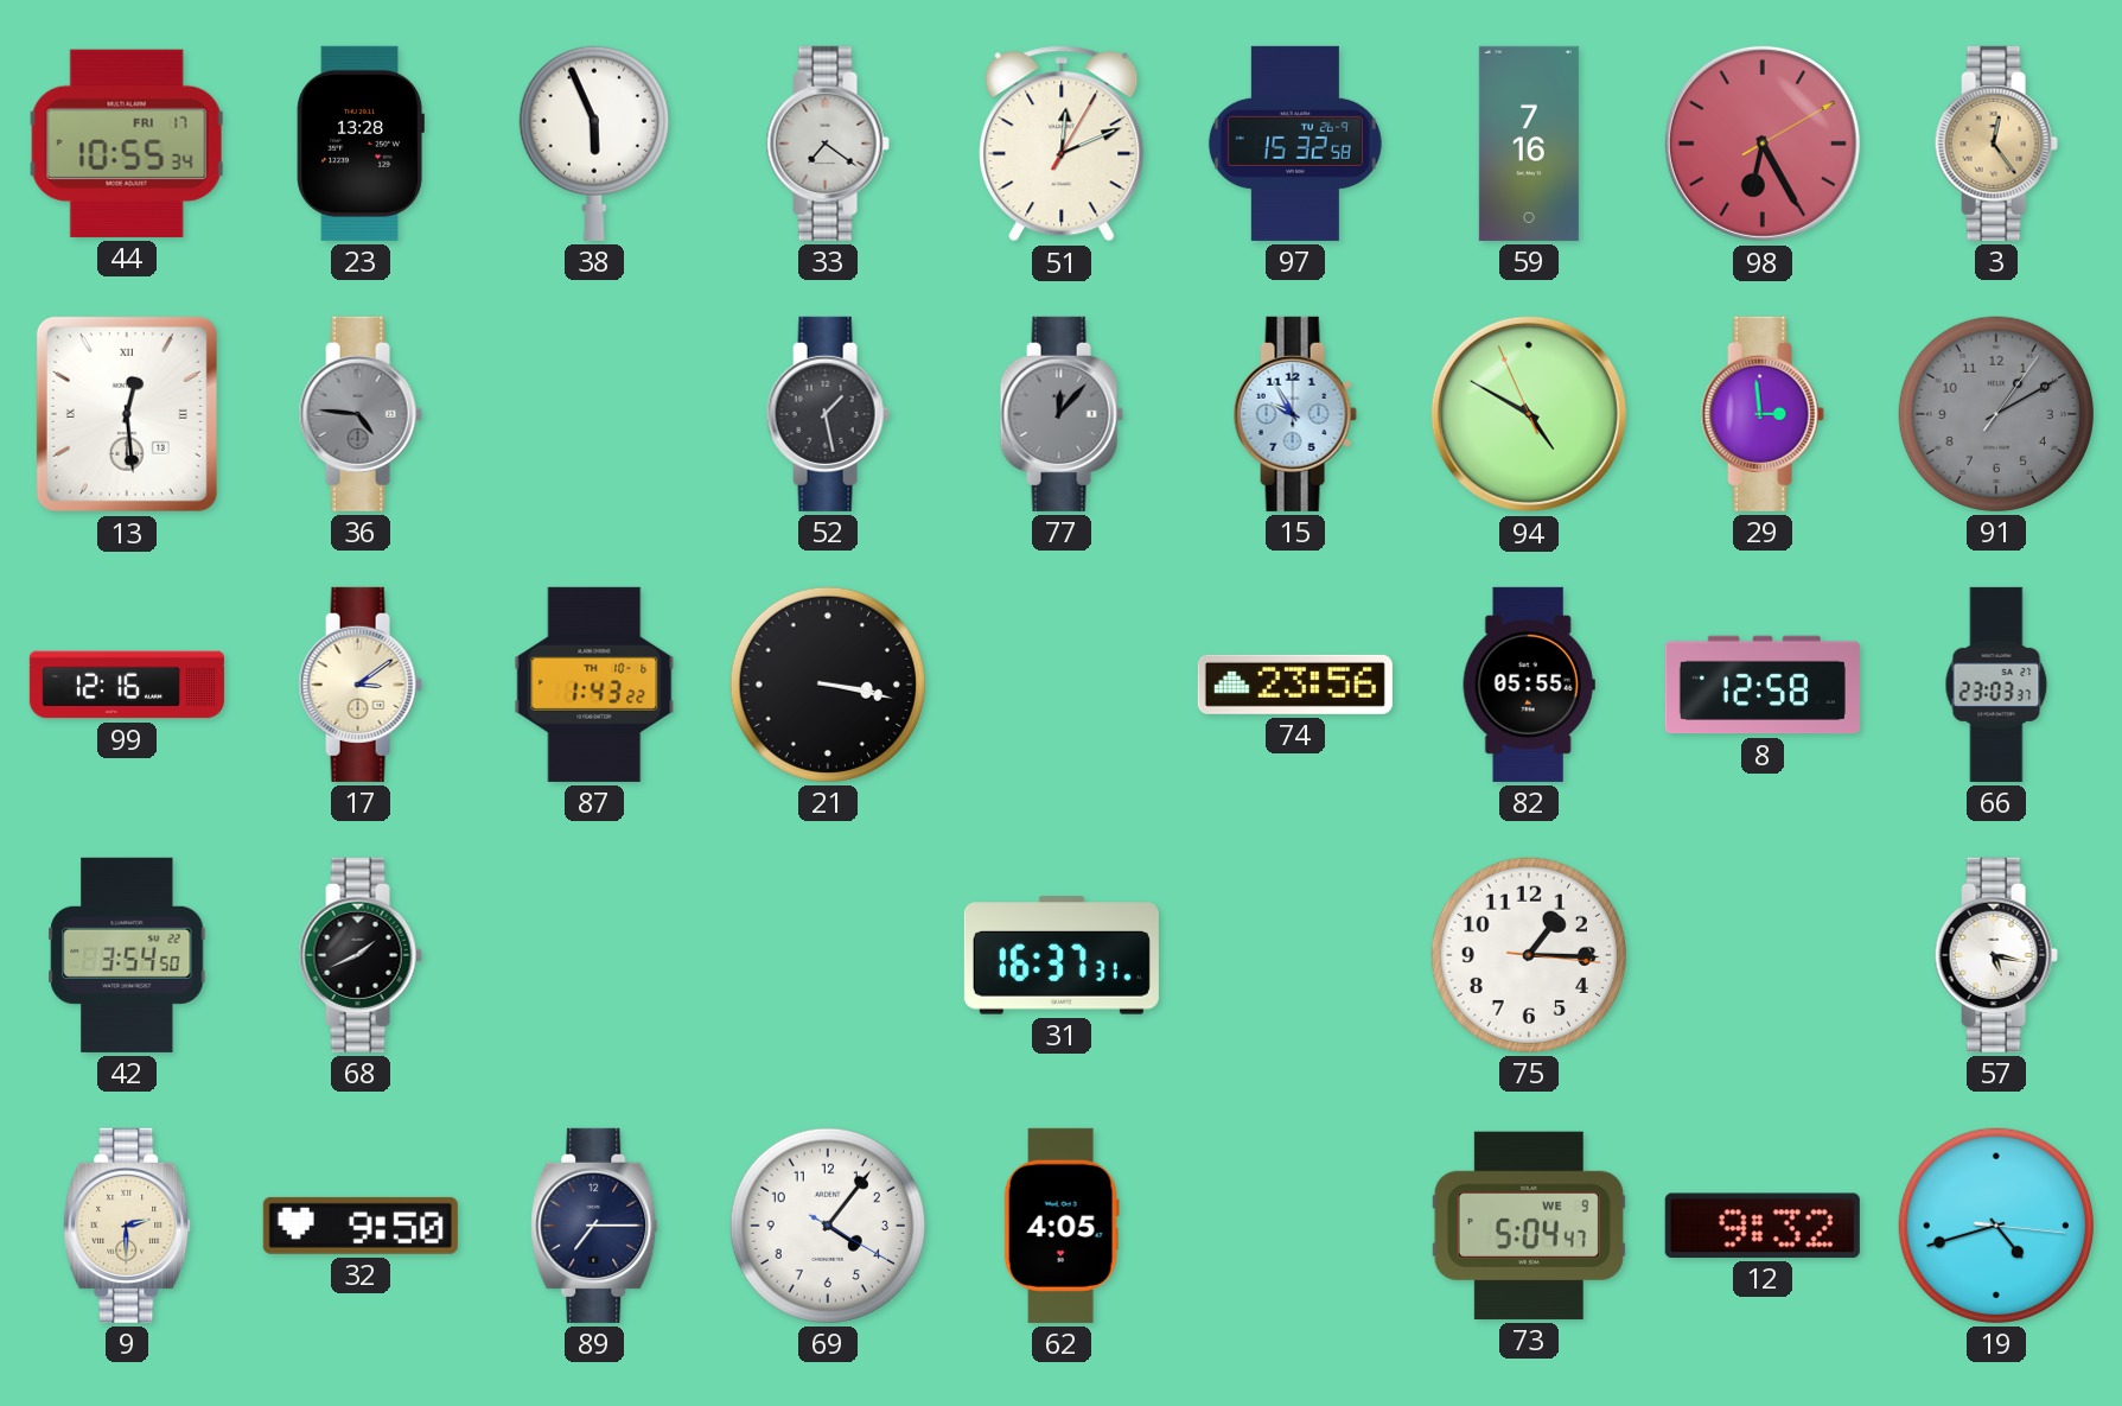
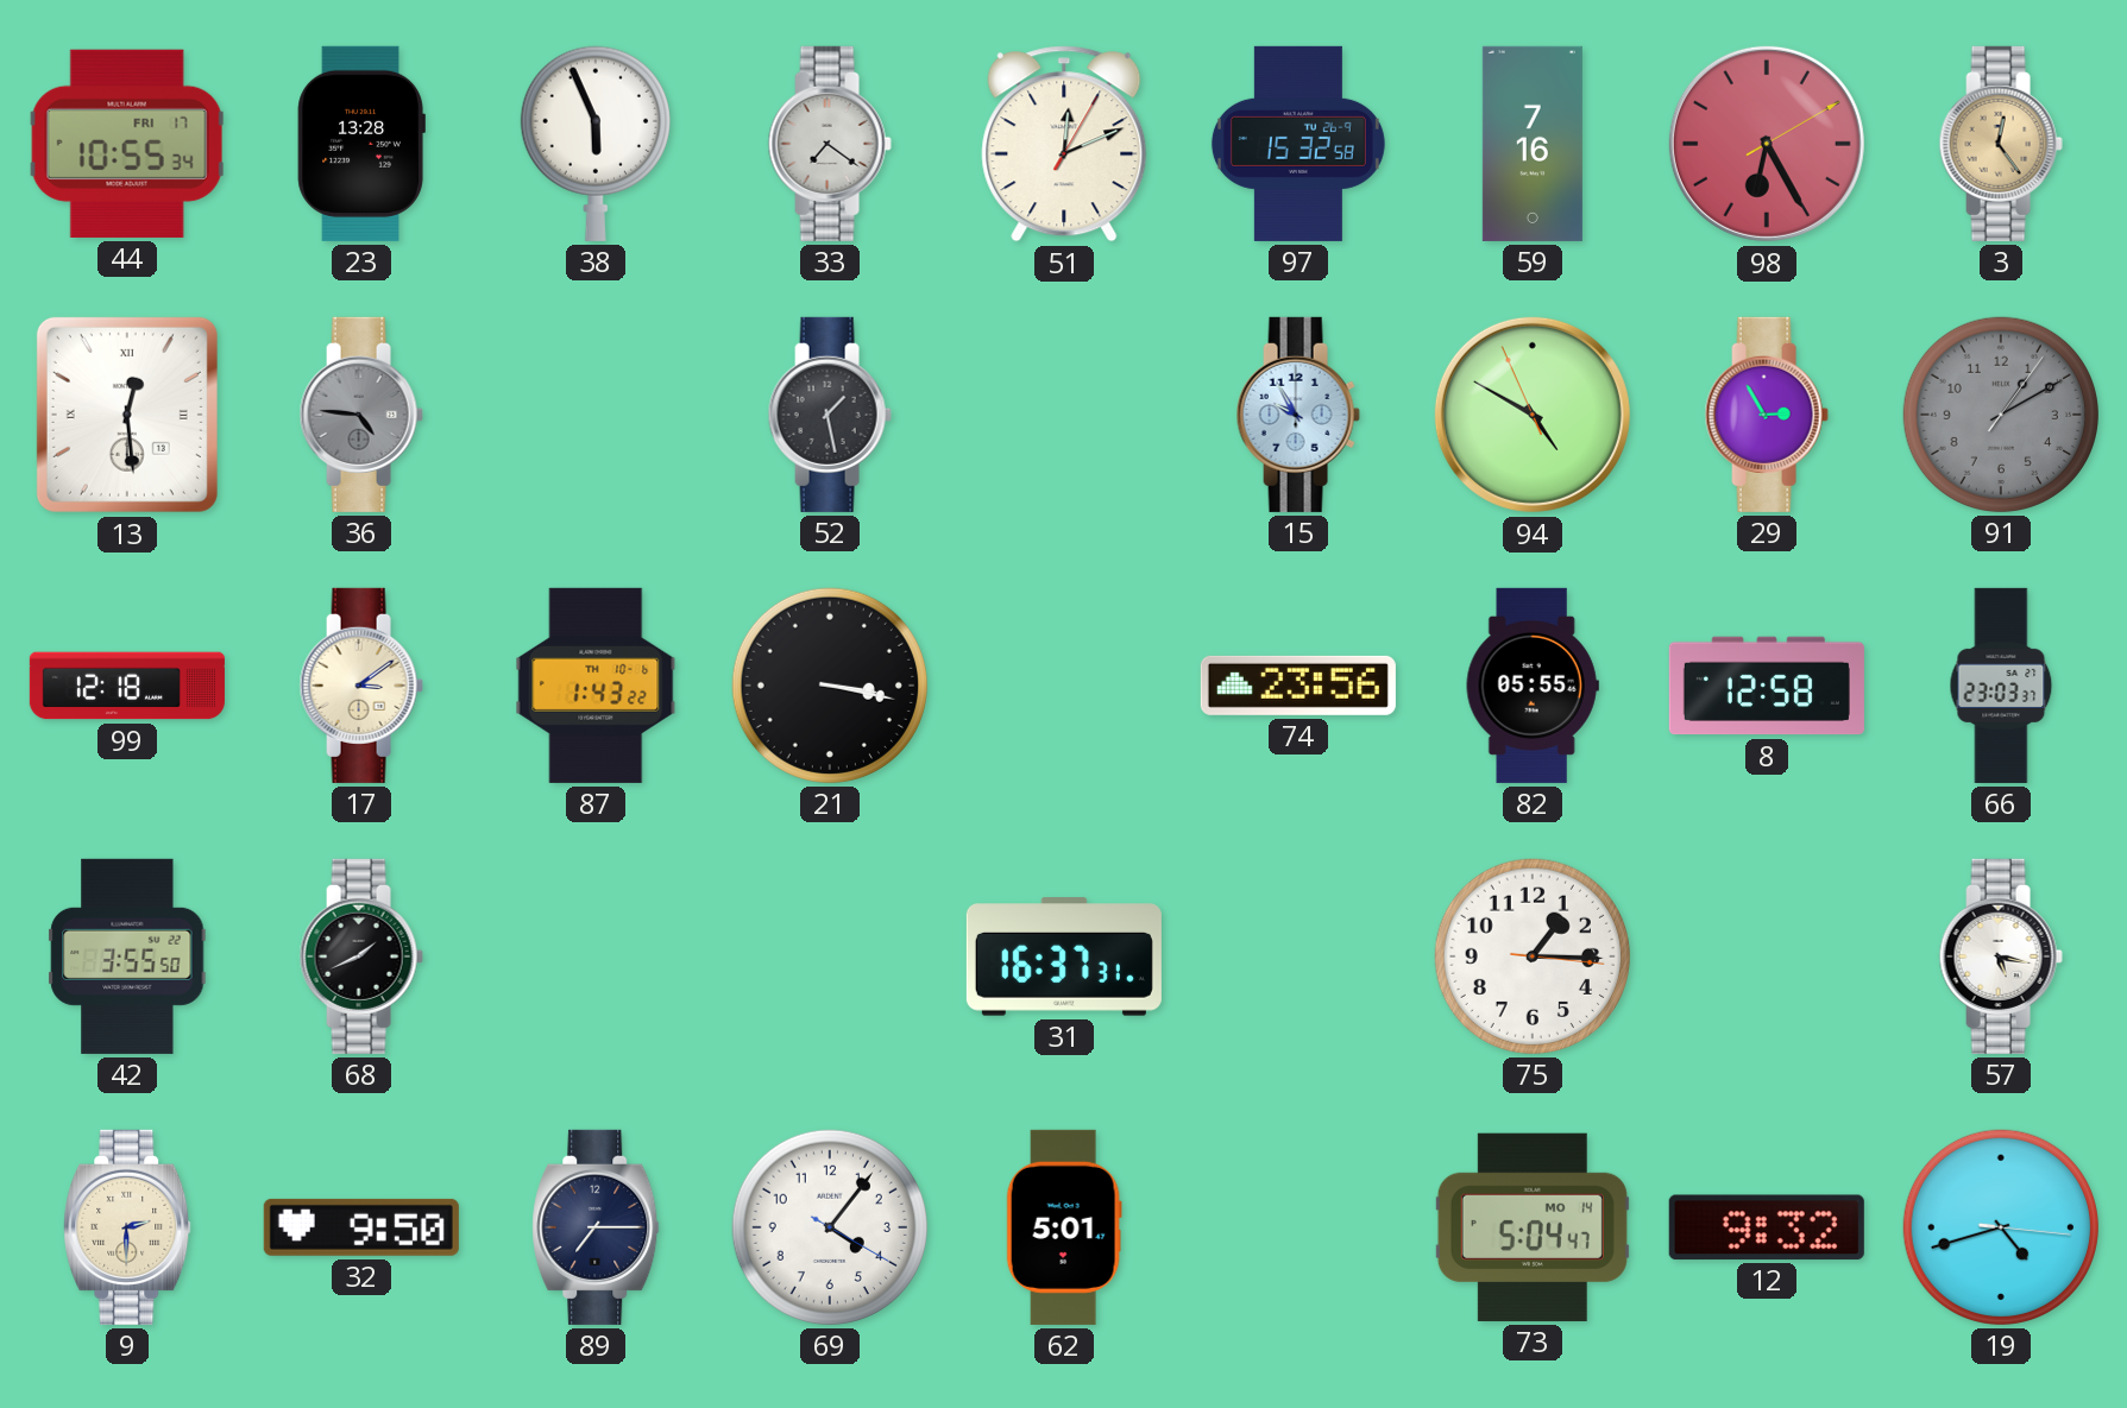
77: 12:07 -> none (1062, 414)
29: 2:59 -> 2:55 (1767, 415)
99: 12:16 -> 12:18 (127, 686)
42: 3:54 -> 3:55 (127, 956)
62: 4:05 -> 5:01 (1064, 1227)
73 date: WE 9 -> MO 14 (1533, 1227)
